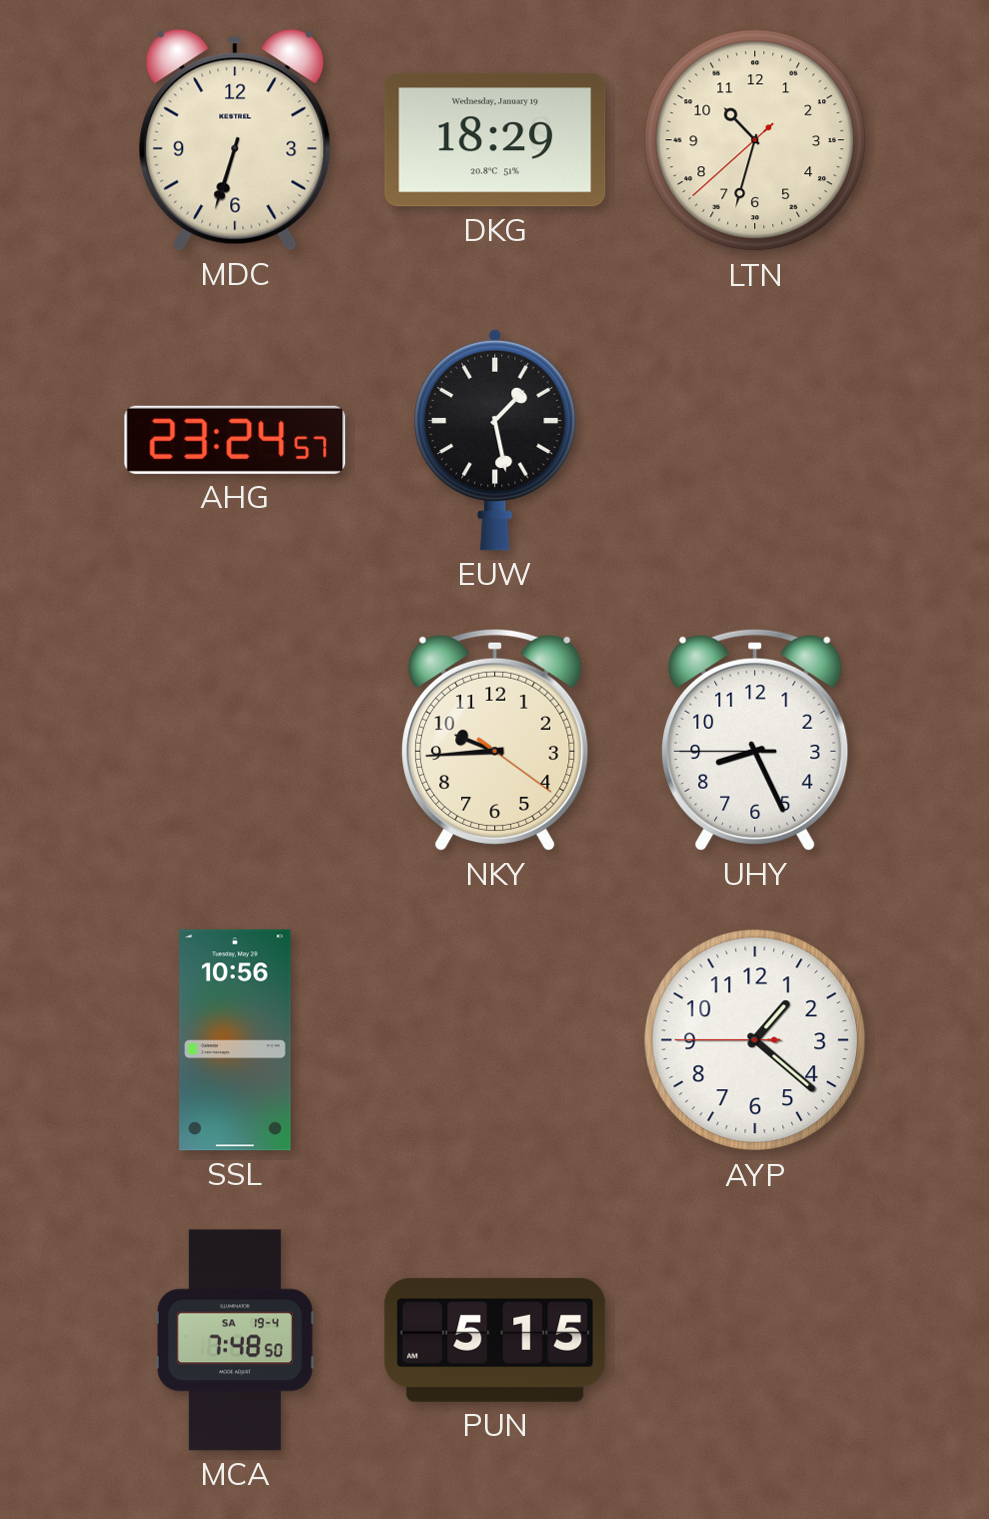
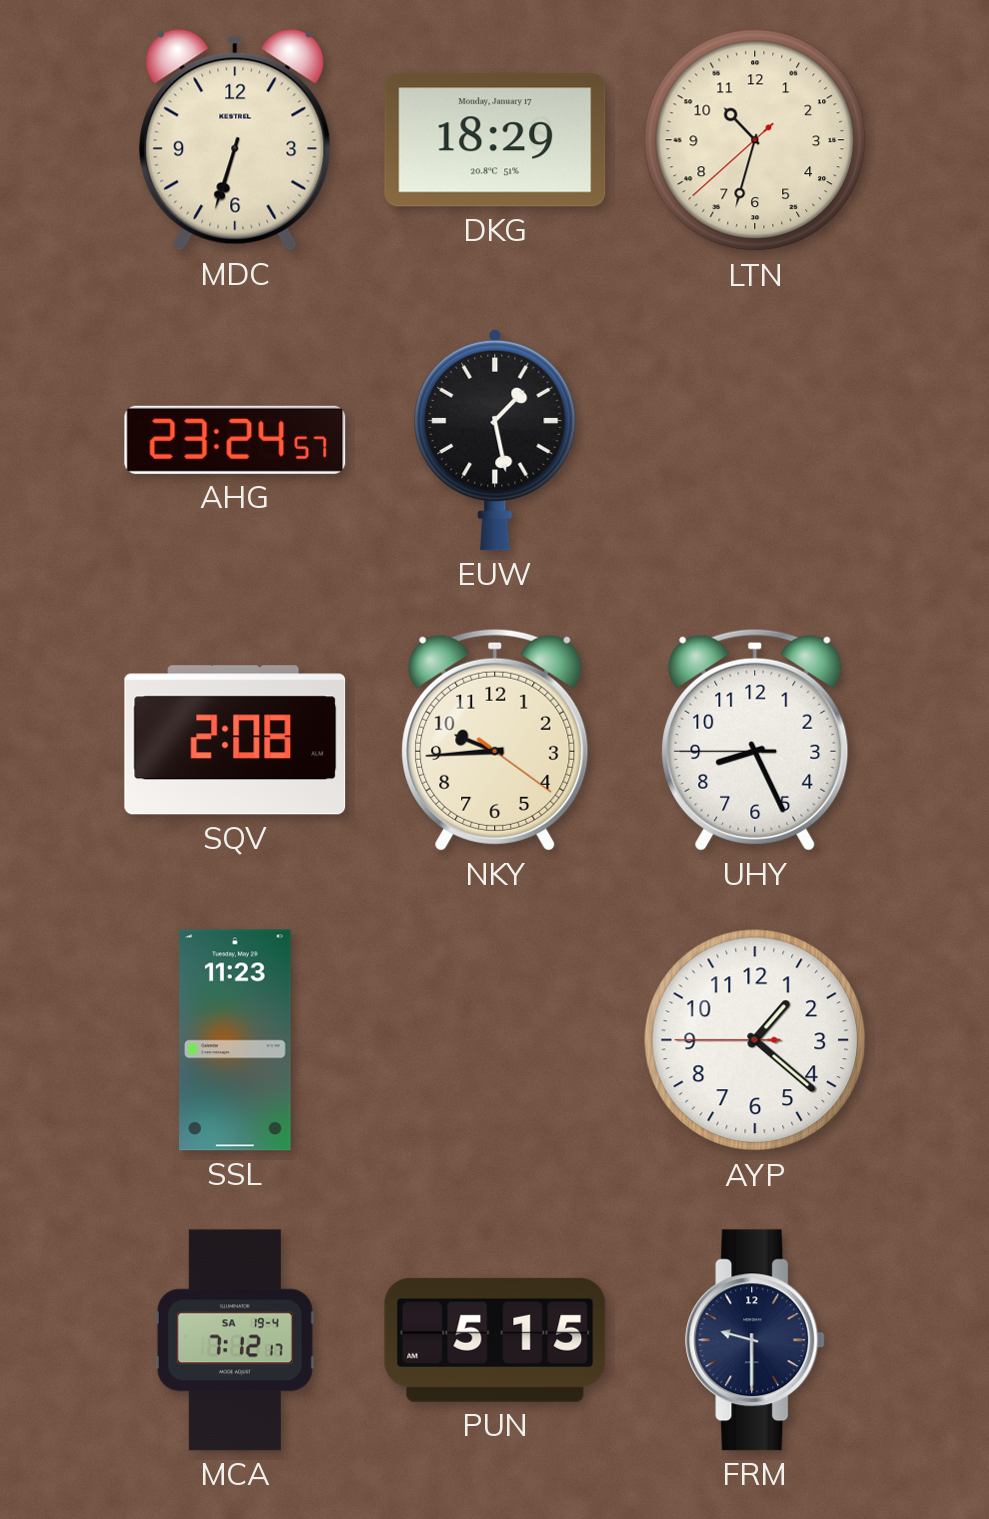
DKG date: Wednesday, January 19 -> Monday, January 17 (495, 140)
SQV: none -> 2:08 (235, 740)
SSL: 10:56 -> 11:23 (235, 1040)
MCA: 7:48 -> 7:12 (235, 1340)
FRM: none -> 9:30 (756, 1340)
